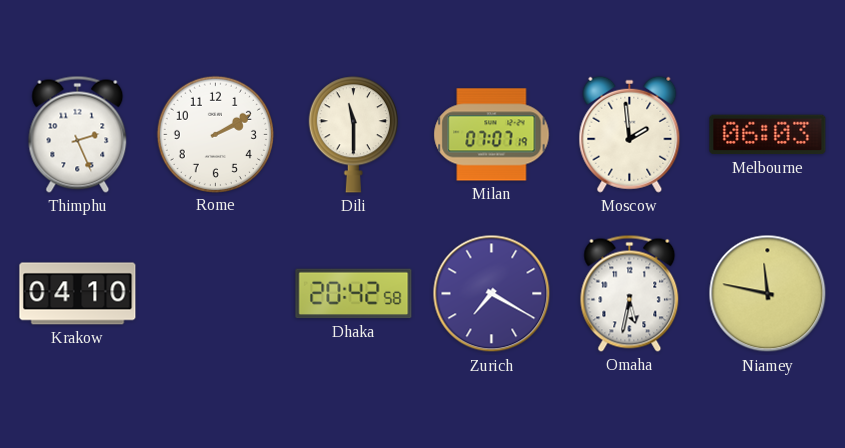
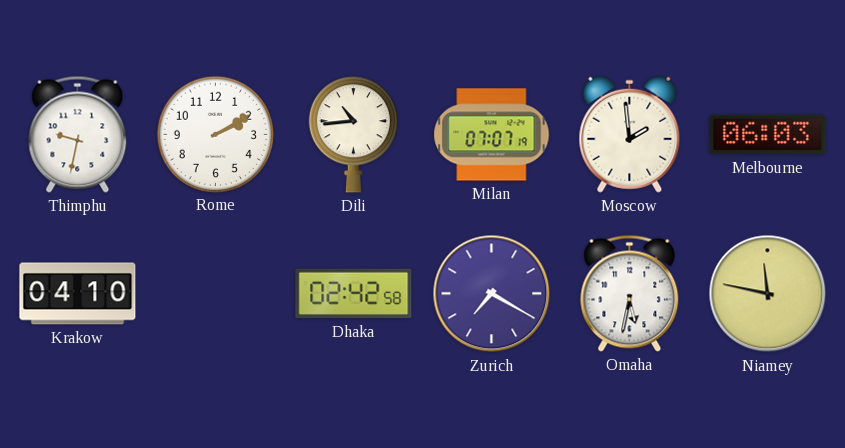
Thimphu: 2:26 -> 9:32 (78, 134)
Dili: 11:30 -> 10:44 (353, 135)
Dhaka: 20:42 -> 02:42 (354, 294)
